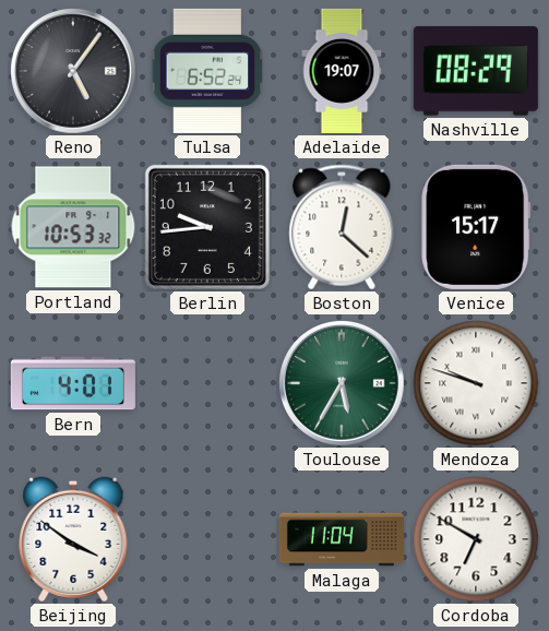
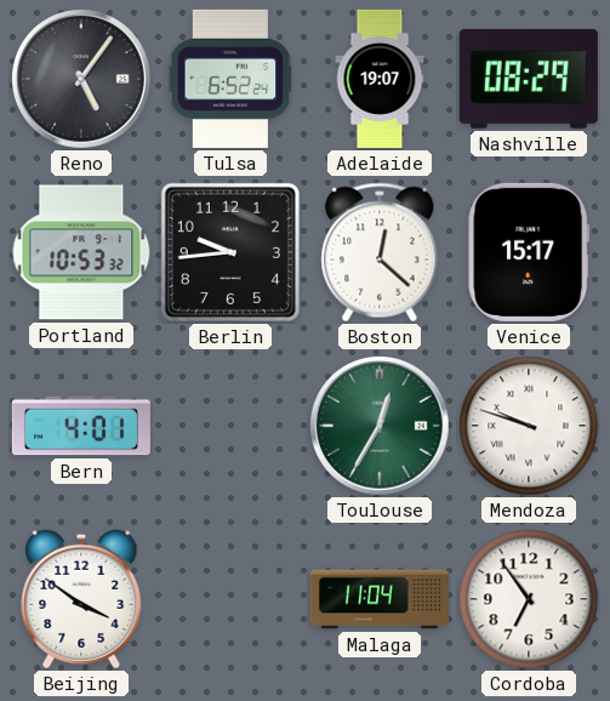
Toulouse: 5:35 -> 12:35 (380, 426)
Cordoba: 6:50 -> 6:54 (529, 599)
